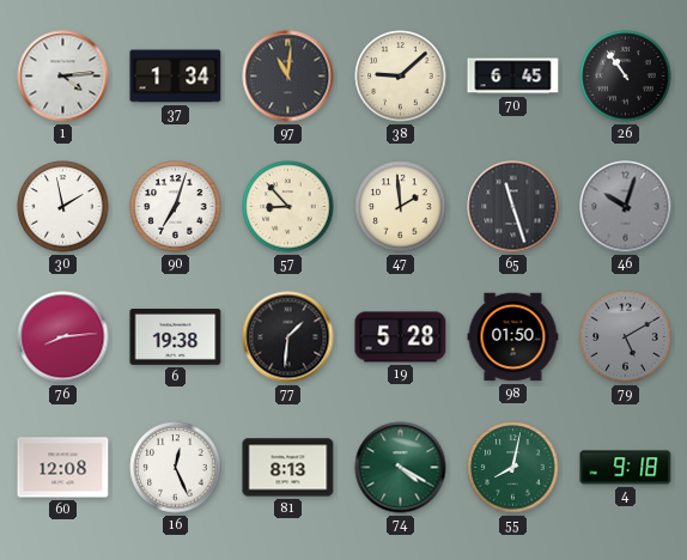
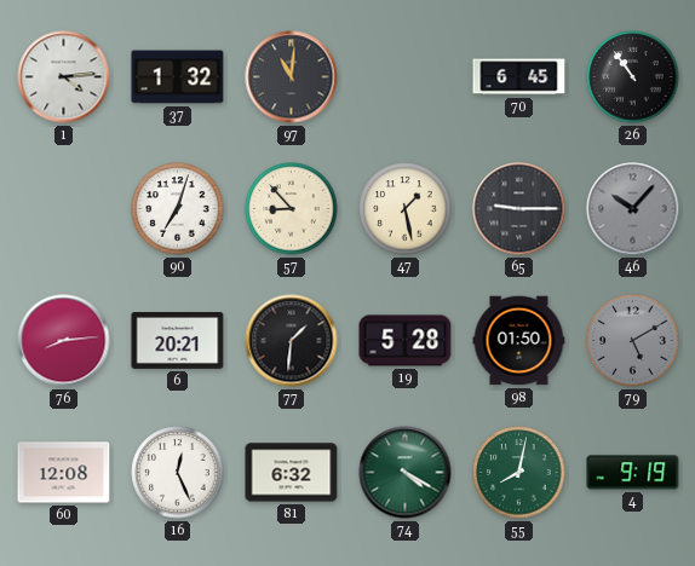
37: 1:34 -> 1:32 (178, 77)
38: 9:08 -> none (401, 77)
30: 1:58 -> none (63, 207)
47: 1:59 -> 1:28 (406, 209)
65: 11:27 -> 9:15 (519, 209)
46: 10:03 -> 10:07 (633, 209)
6: 19:38 -> 20:21 (178, 341)
81: 8:13 -> 6:32 (292, 473)
4: 9:18 -> 9:19 (633, 473)
